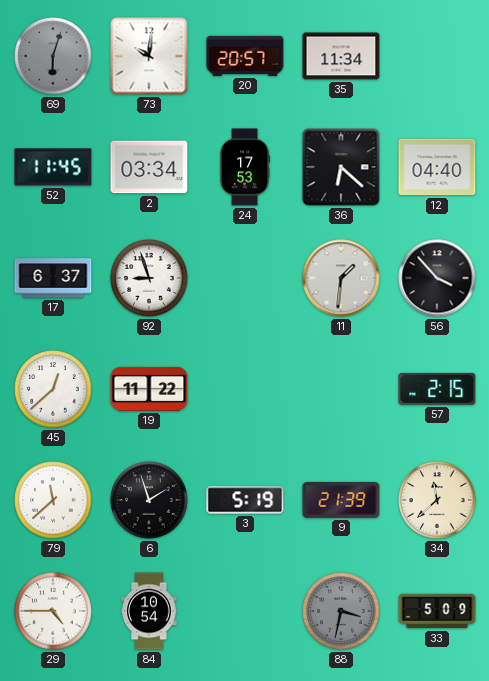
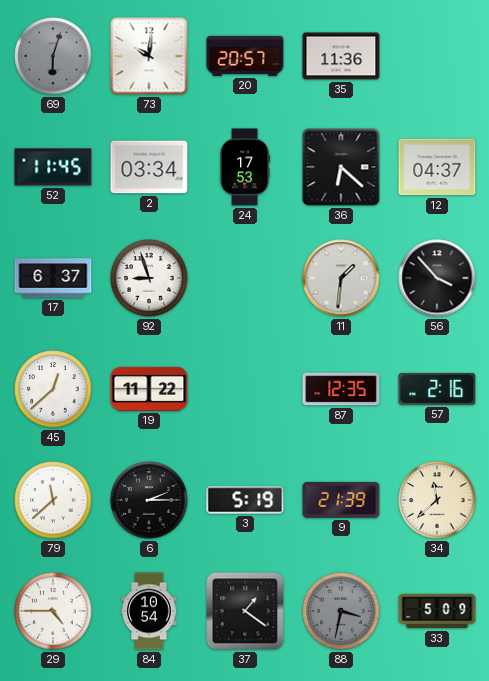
35: 11:34 -> 11:36 (341, 56)
12: 04:40 -> 04:37 (437, 167)
87: none -> 12:35 (341, 389)
57: 2:15 -> 2:16 (437, 389)
6: 1:57 -> 2:15 (149, 500)
37: none -> 1:21 (245, 611)
